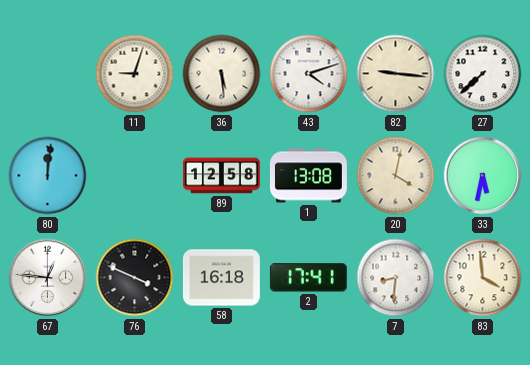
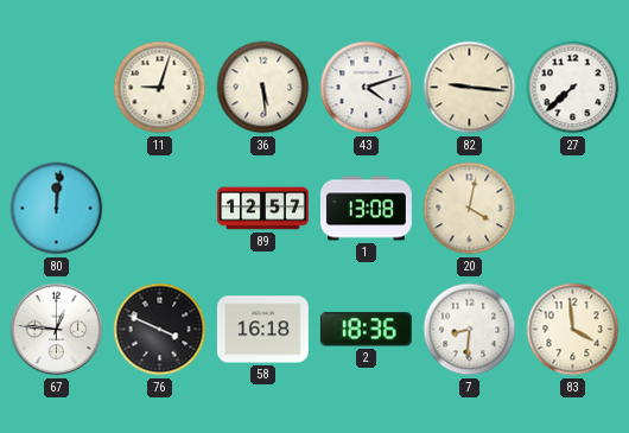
89: 12:58 -> 12:57 (262, 209)
33: 5:32 -> none (483, 176)
2: 17:41 -> 18:36 (366, 330)
